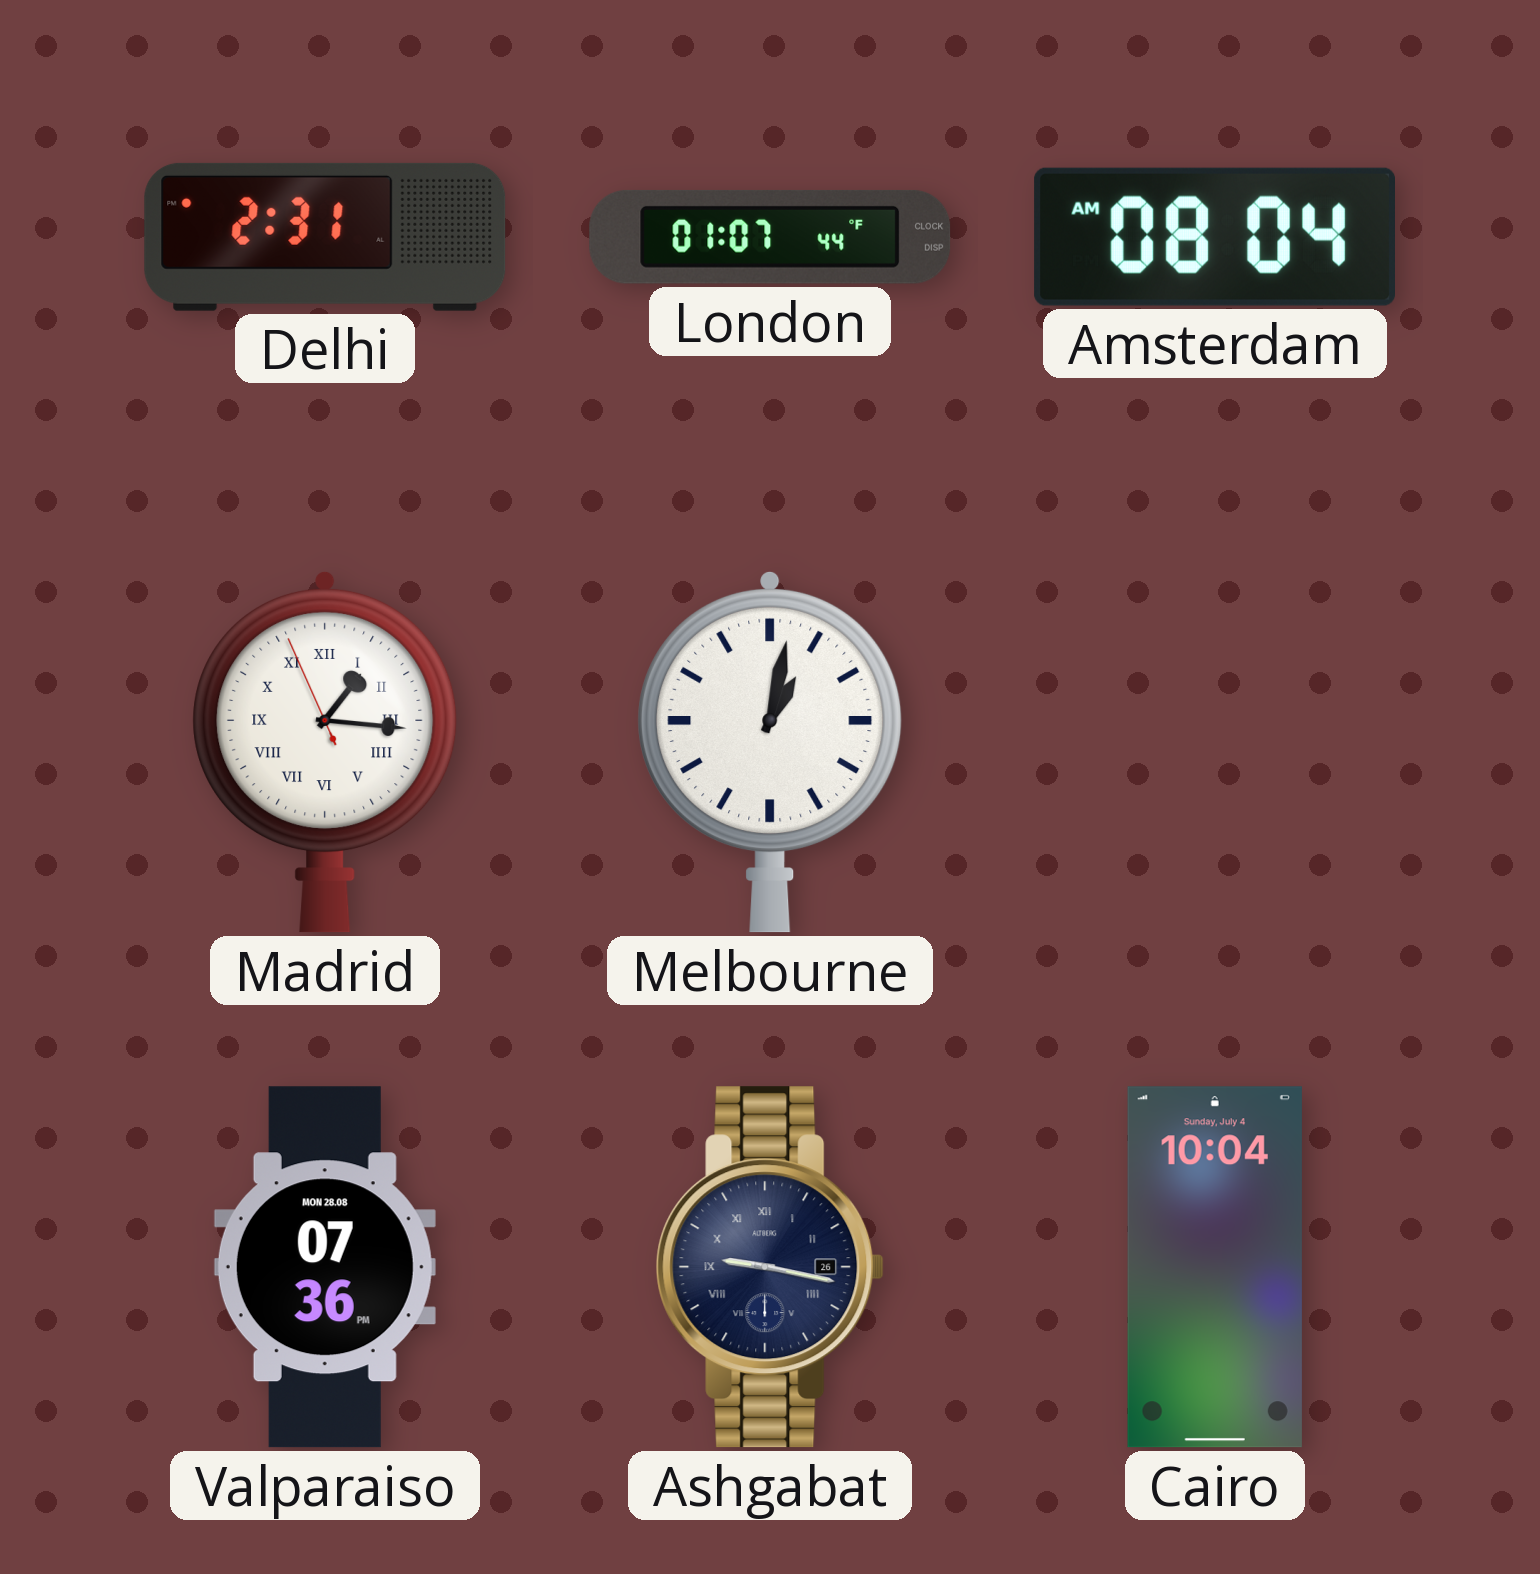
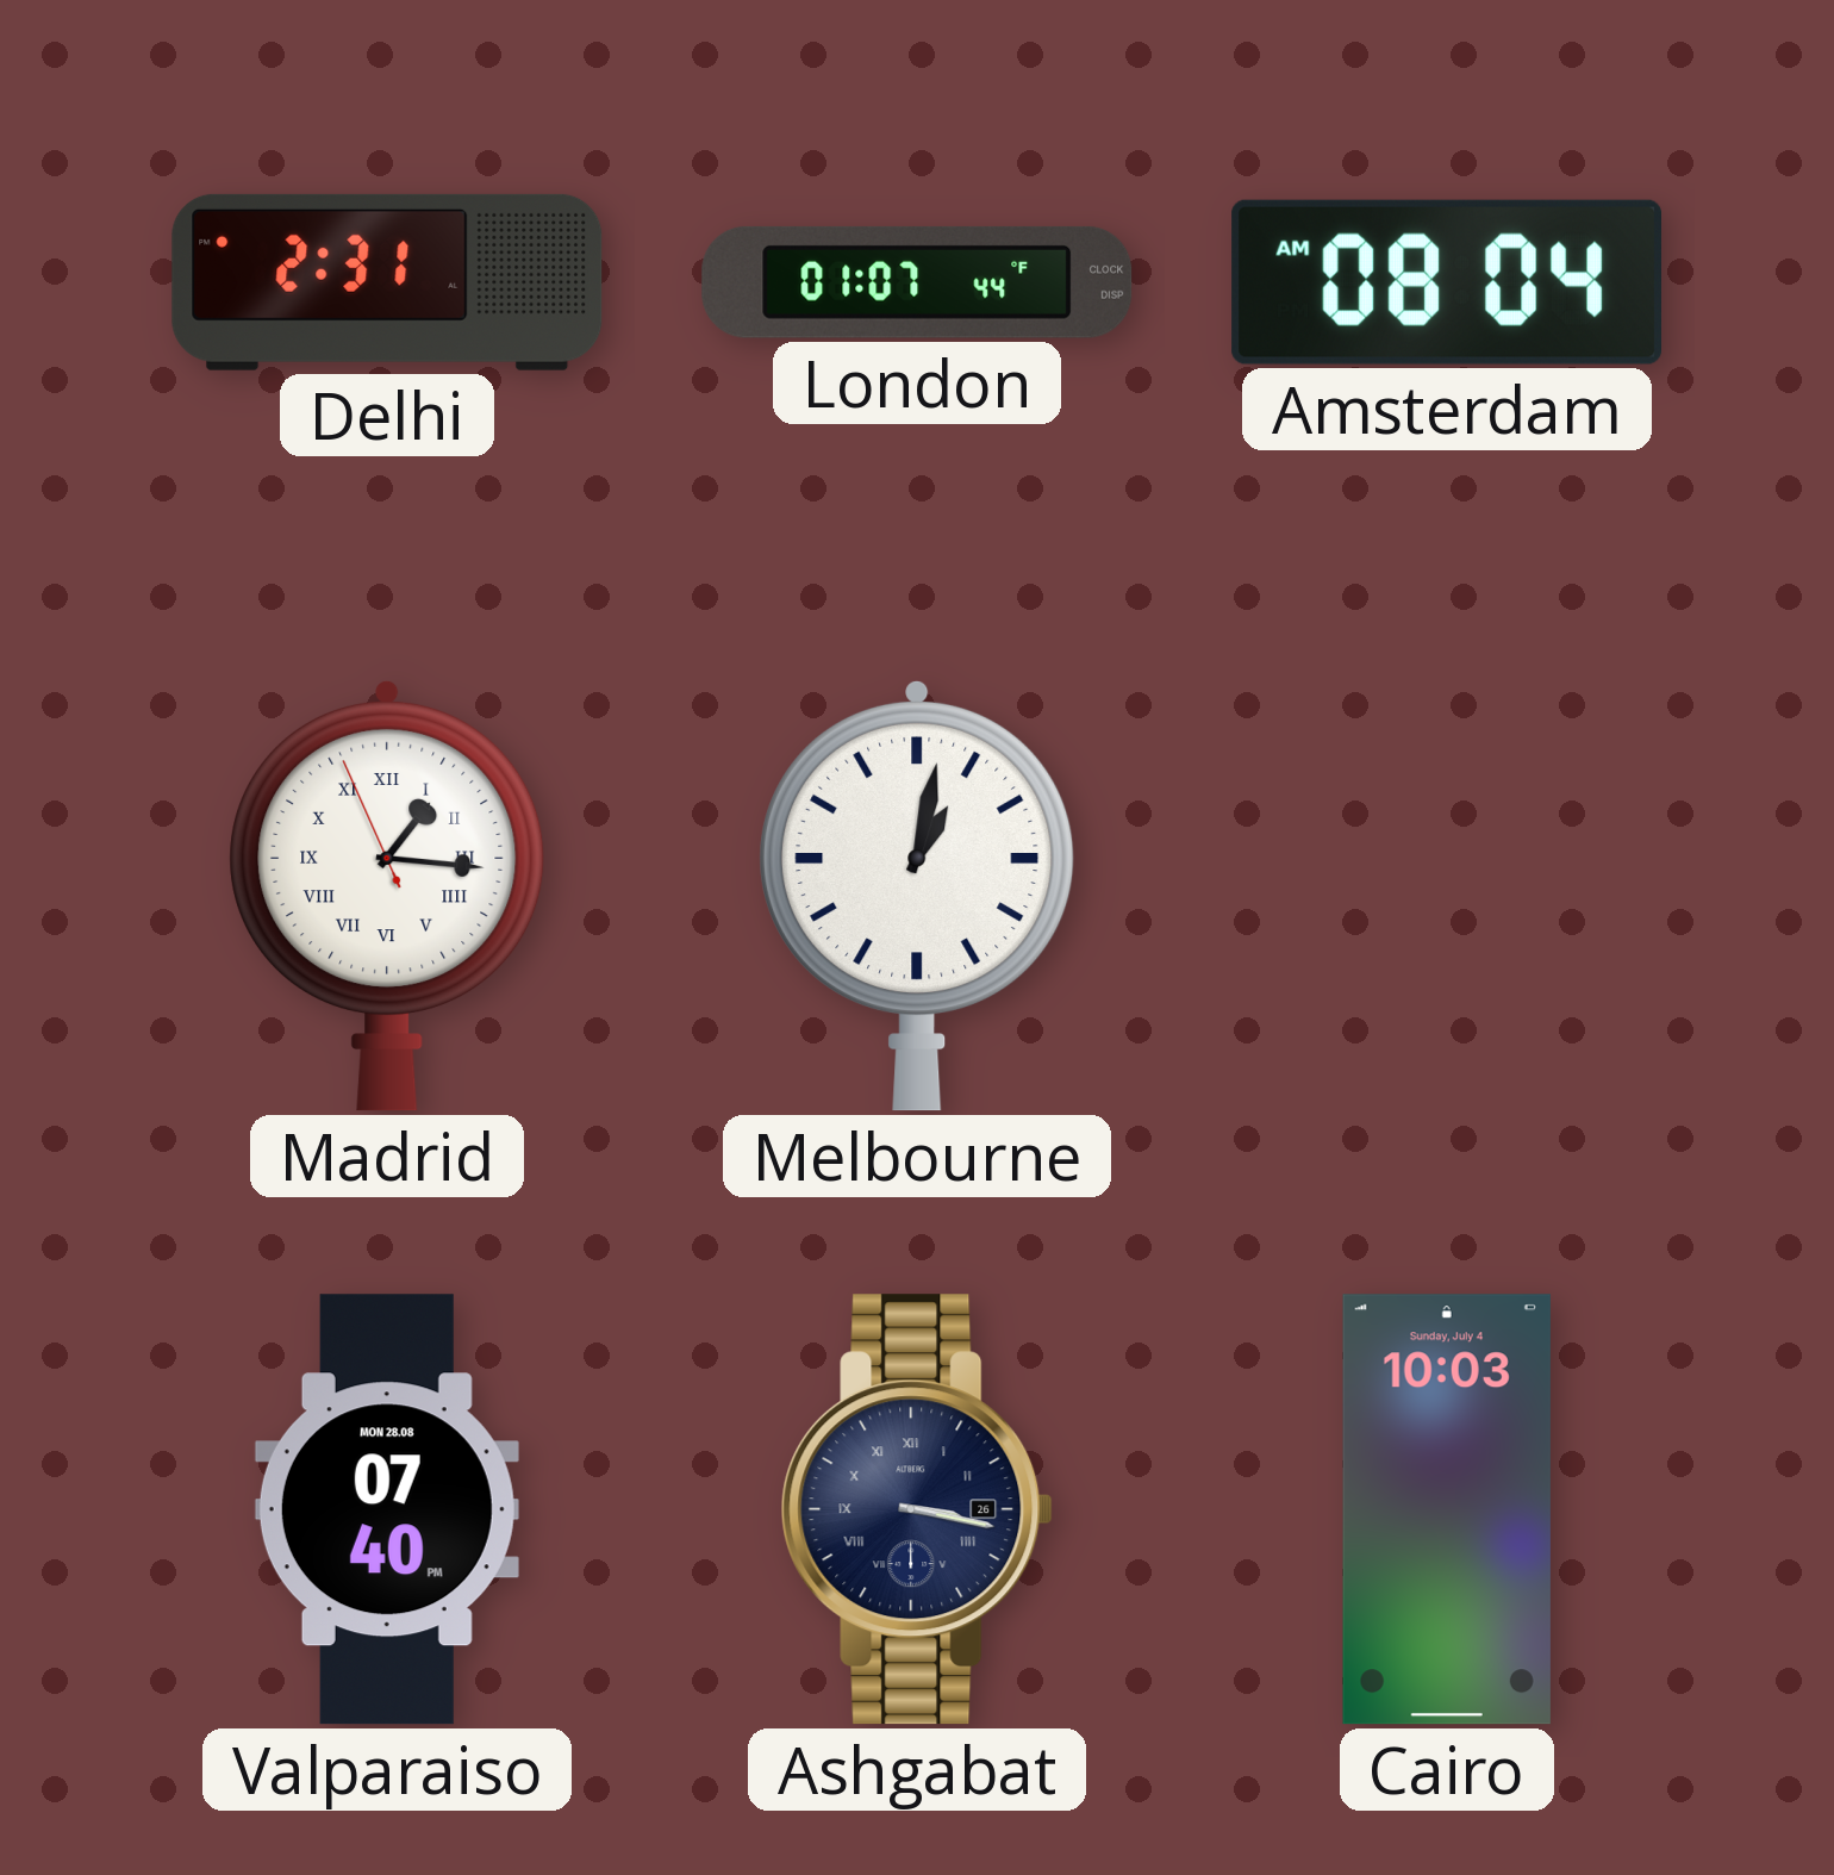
Valparaiso: 07:36 -> 07:40 (387, 1509)
Ashgabat: 9:17 -> 3:17 (917, 1509)
Cairo: 10:04 -> 10:03 (1447, 1509)
